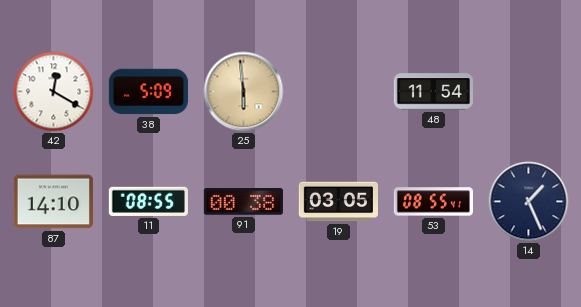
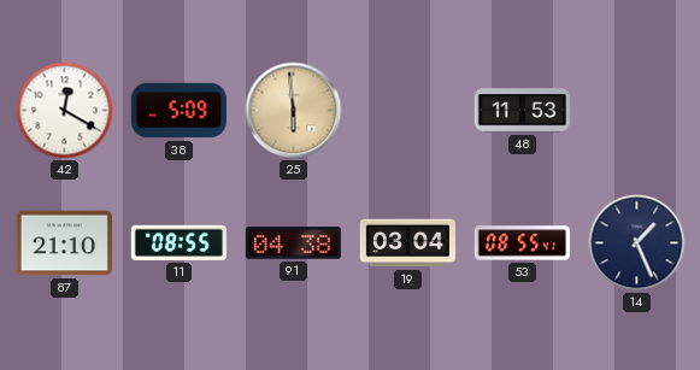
48: 11:54 -> 11:53 (522, 111)
87: 14:10 -> 21:10 (64, 243)
91: 00:38 -> 04:38 (293, 243)
19: 03:05 -> 03:04 (407, 243)
